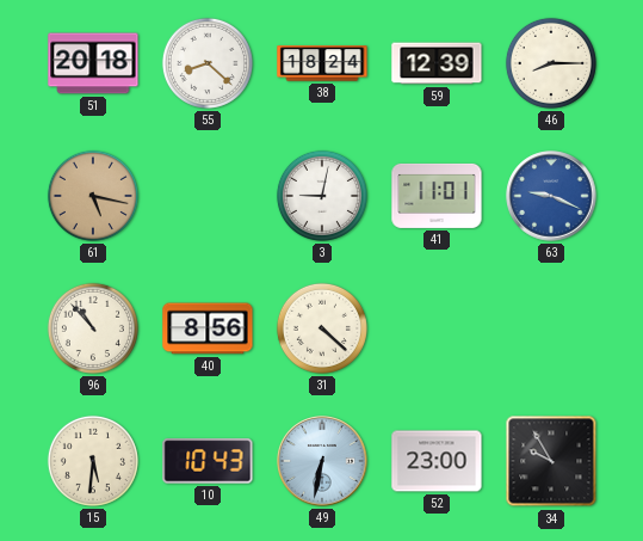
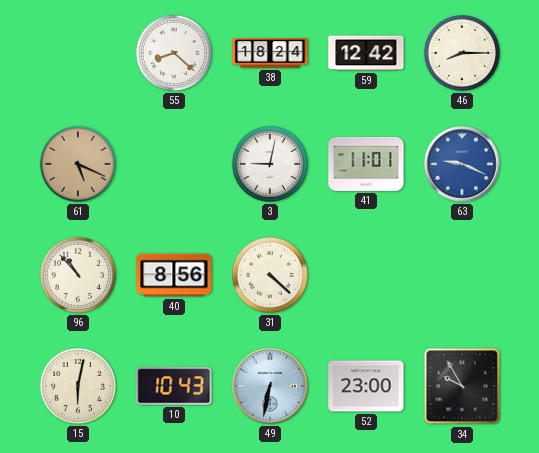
51: 20:18 -> none (93, 63)
59: 12:39 -> 12:42 (366, 53)
61: 5:17 -> 5:19 (78, 164)
15: 5:31 -> 6:02 (78, 386)
